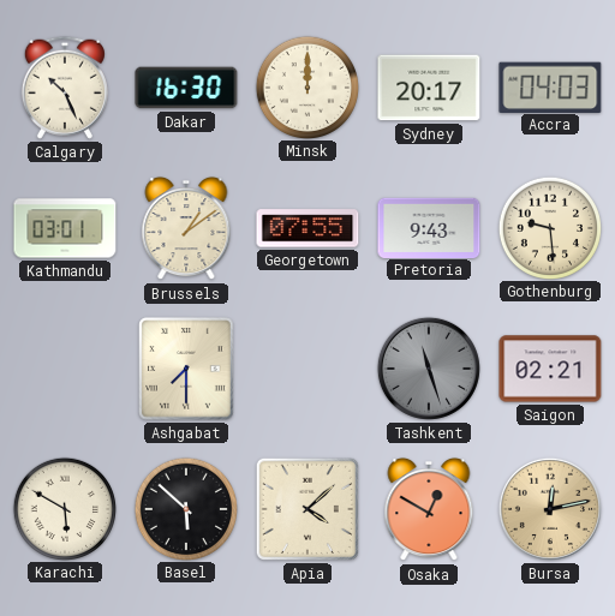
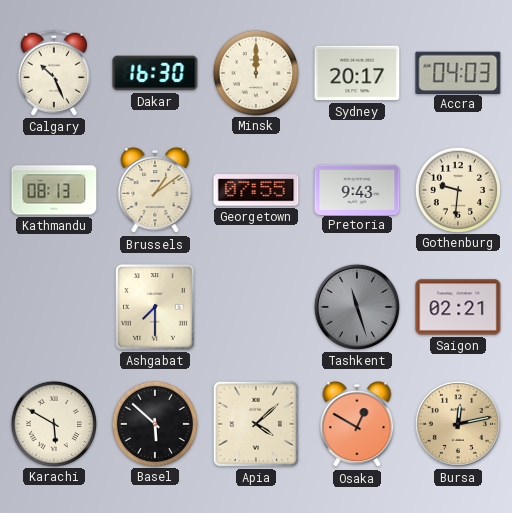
Kathmandu: 03:01 -> 08:13 (54, 190)
Gothenburg: 9:29 -> 9:31 (457, 189)
